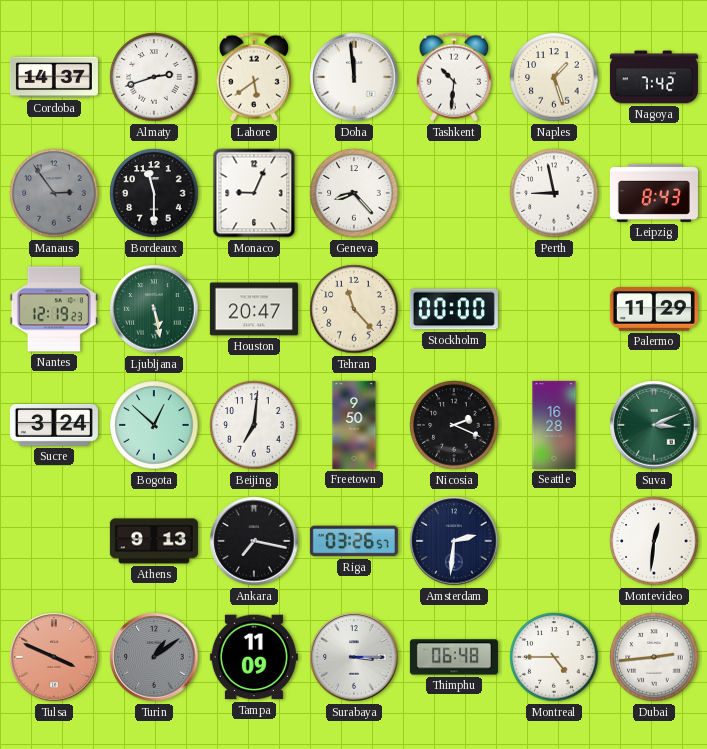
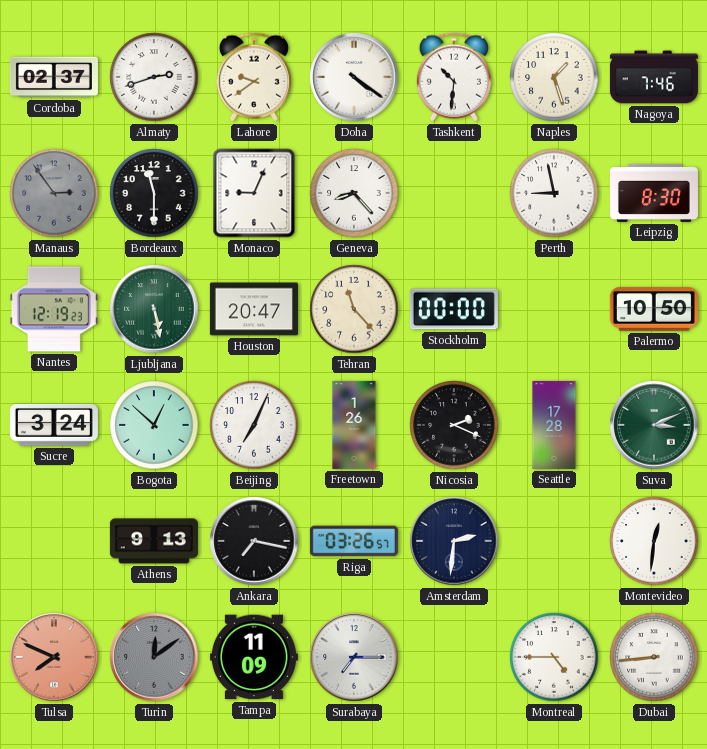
Cordoba: 14:37 -> 02:37 (54, 77)
Lahore: 5:39 -> 9:39 (254, 77)
Doha: 11:59 -> 4:21 (354, 77)
Nagoya: 7:42 -> 7:46 (654, 77)
Leipzig: 8:43 -> 8:30 (654, 193)
Palermo: 11:29 -> 10:50 (654, 309)
Beijing: 7:01 -> 7:04 (254, 425)
Freetown: 9:50 -> 1:26 (354, 425)
Seattle: 16:28 -> 17:28 (554, 425)
Tulsa: 3:49 -> 7:49 (54, 657)
Turin: 1:09 -> 12:09 (154, 657)
Surabaya: 3:15 -> 7:15 (354, 657)
Thimphu: 06:48 -> none (454, 657)
Dubai: 2:44 -> 8:44 (654, 657)
